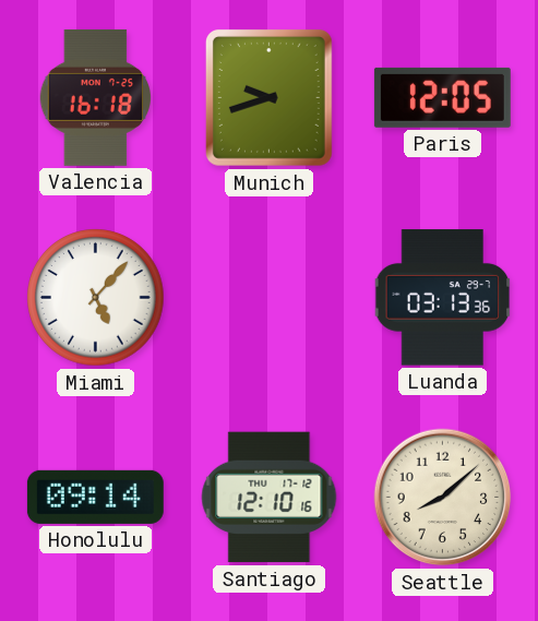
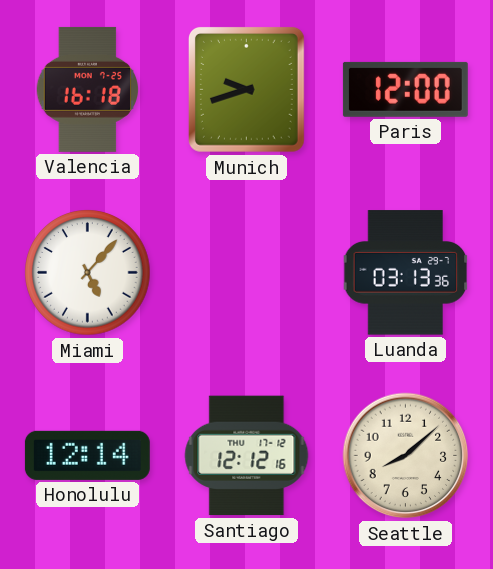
Paris: 12:05 -> 12:00 (405, 89)
Honolulu: 09:14 -> 12:14 (87, 455)
Santiago: 12:10 -> 12:12 (247, 456)
